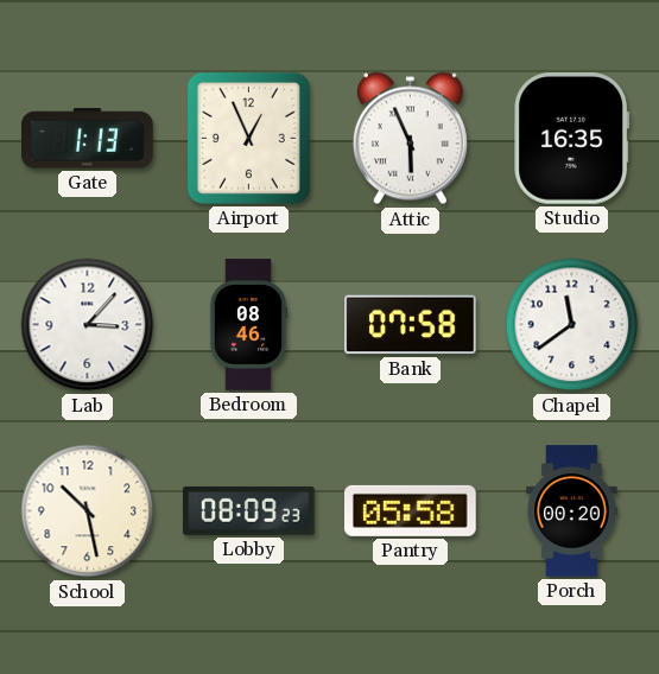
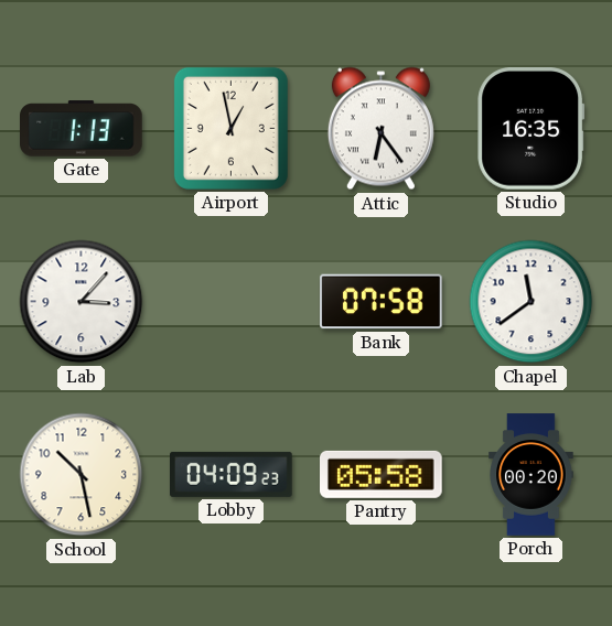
Airport: 12:56 -> 12:58 (230, 128)
Attic: 5:56 -> 6:24 (380, 129)
Bedroom: 08:46 -> none (248, 325)
Lobby: 08:09 -> 04:09 (232, 474)
